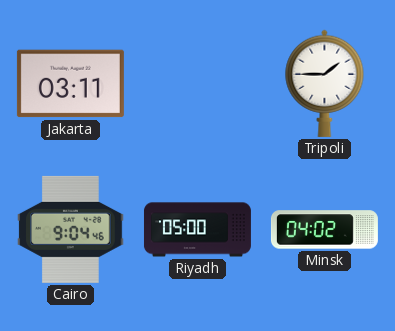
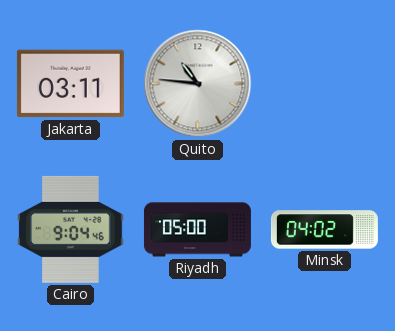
Quito: none -> 10:46 (198, 84)
Tripoli: 1:45 -> none (325, 83)
